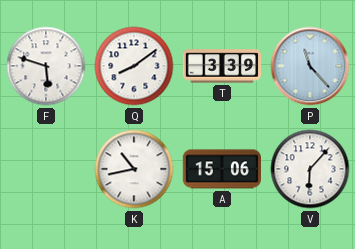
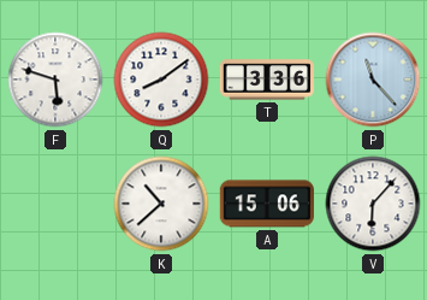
T: 3:39 -> 3:36 (266, 80)
K: 10:43 -> 10:38 (161, 204)
